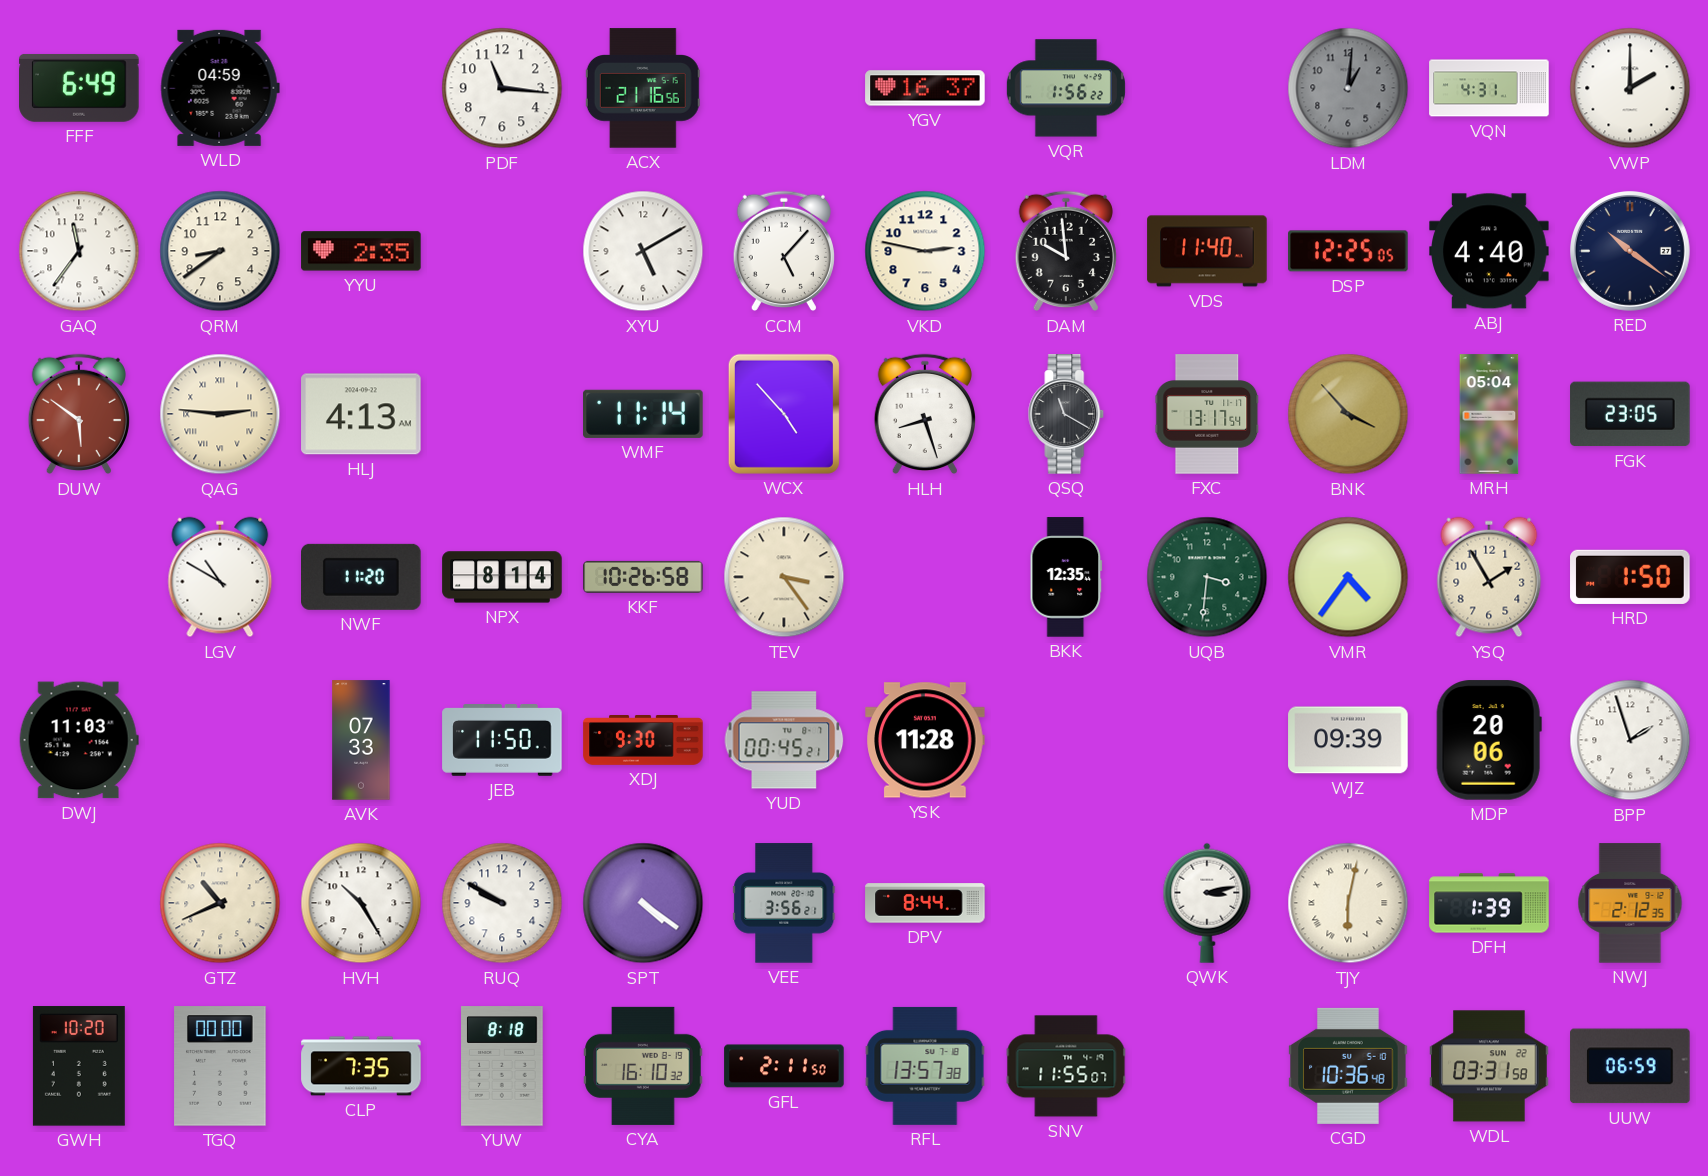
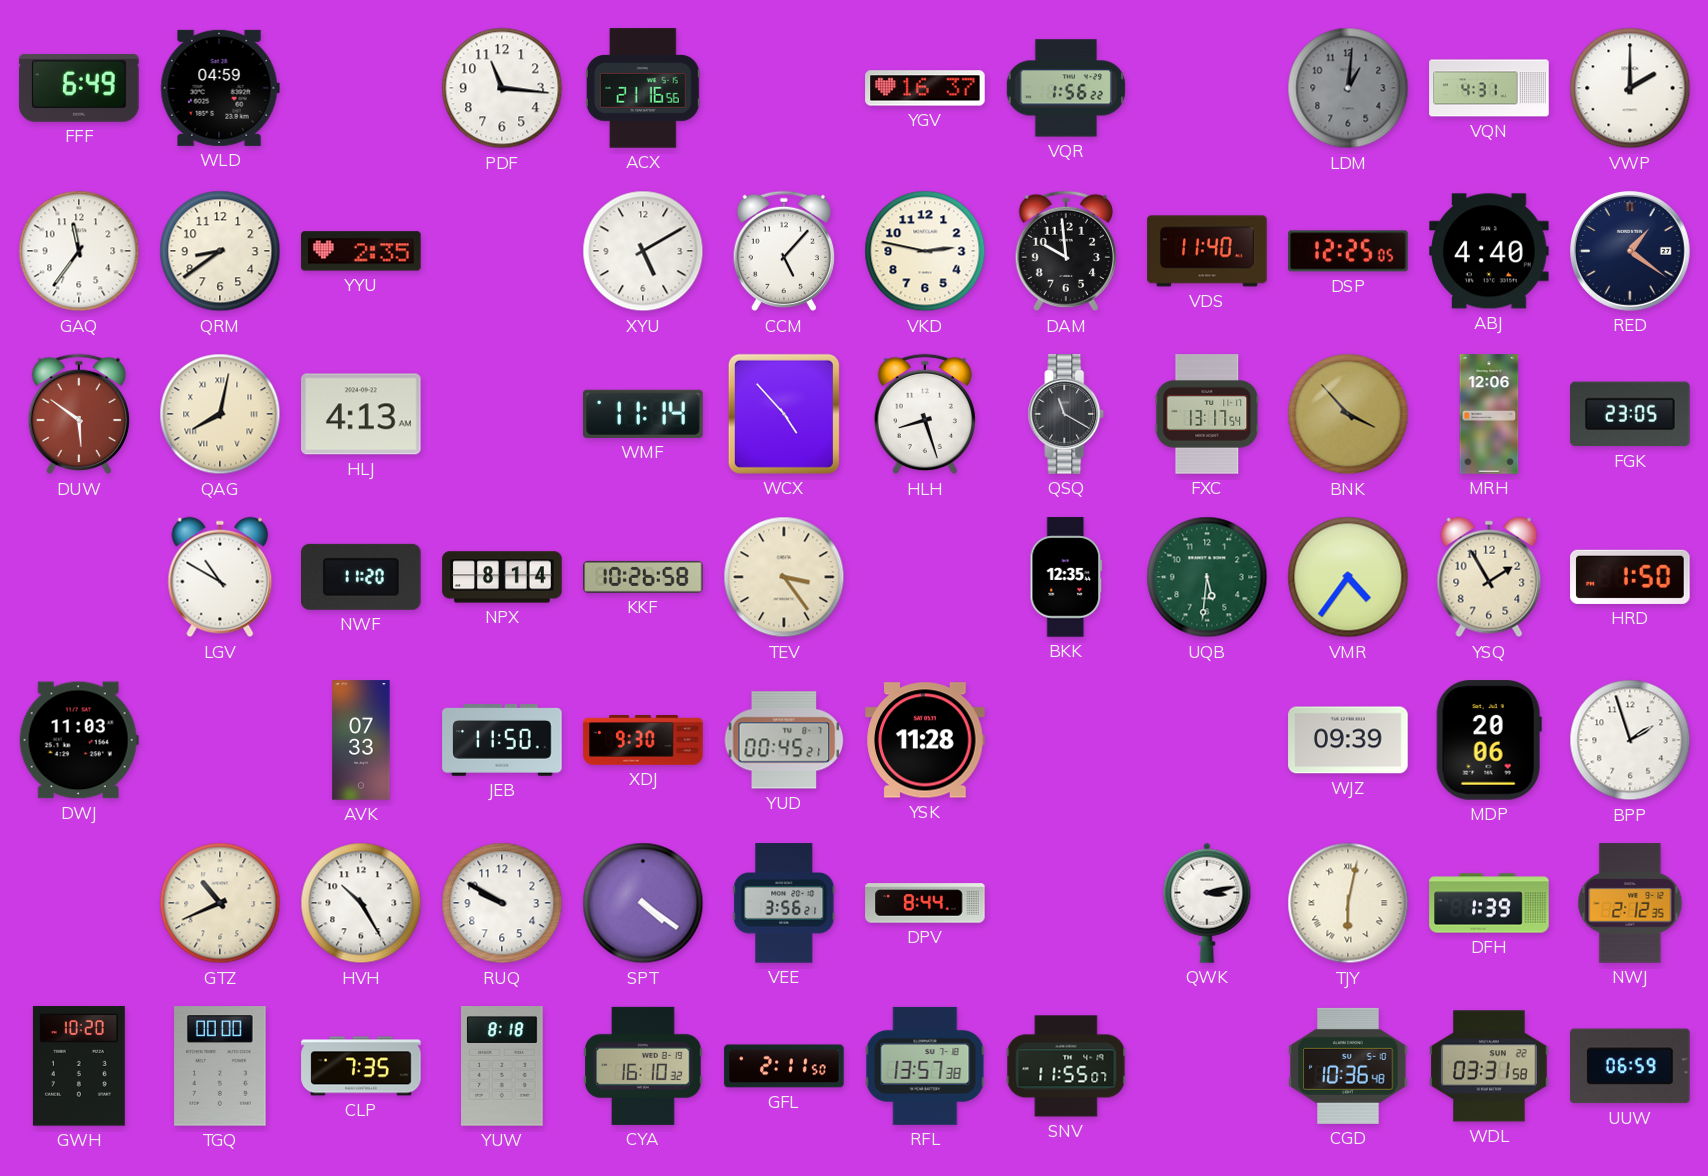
RED: 10:21 -> 1:21 (1631, 252)
QAG: 2:46 -> 8:02 (220, 414)
MRH: 05:04 -> 12:06 (1489, 414)
UQB: 3:31 -> 5:31 (1207, 577)
